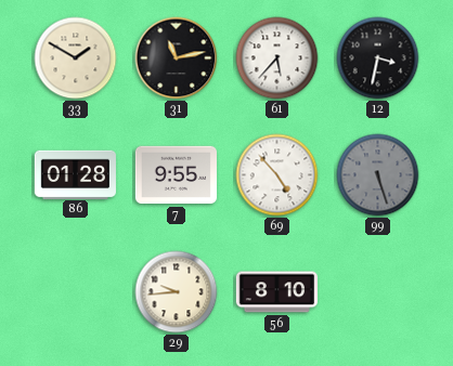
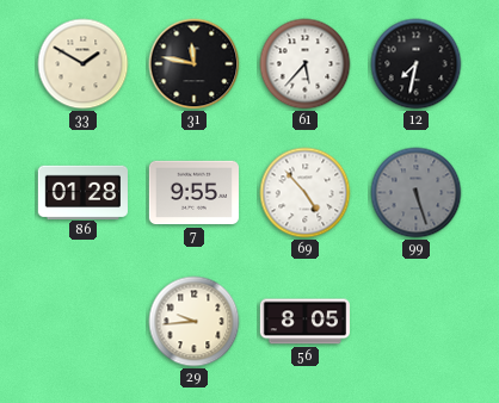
31: 11:13 -> 11:47 (195, 64)
12: 3:32 -> 7:32 (417, 64)
56: 8:10 -> 8:05 (304, 322)
